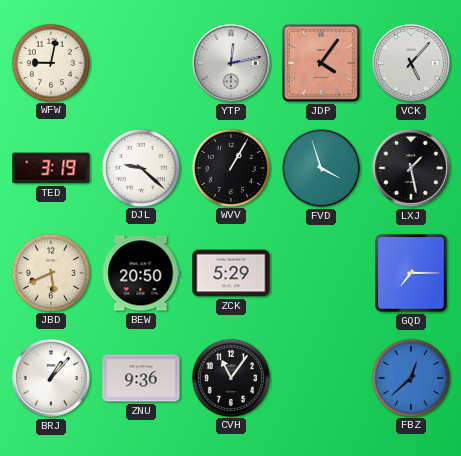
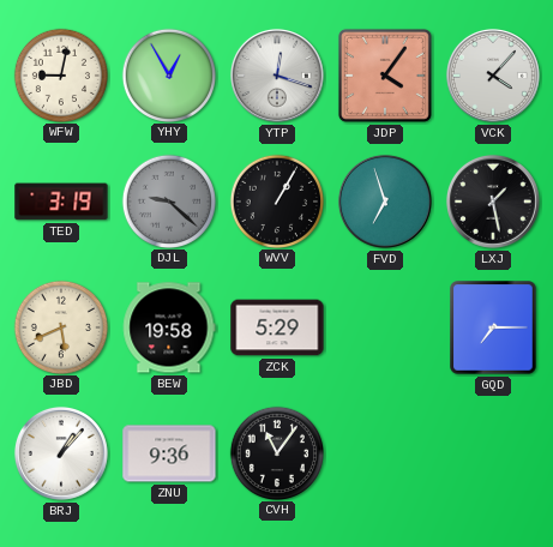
YHY: none -> 12:55 (168, 74)
YTP: 12:13 -> 12:18 (277, 76)
VCK: 5:07 -> 4:07 (493, 76)
DJL dial: white -> grey (168, 200)
FVD: 3:57 -> 6:57 (385, 202)
BEW: 20:50 -> 19:58 (169, 327)
FBZ: 12:38 -> none (410, 377)
